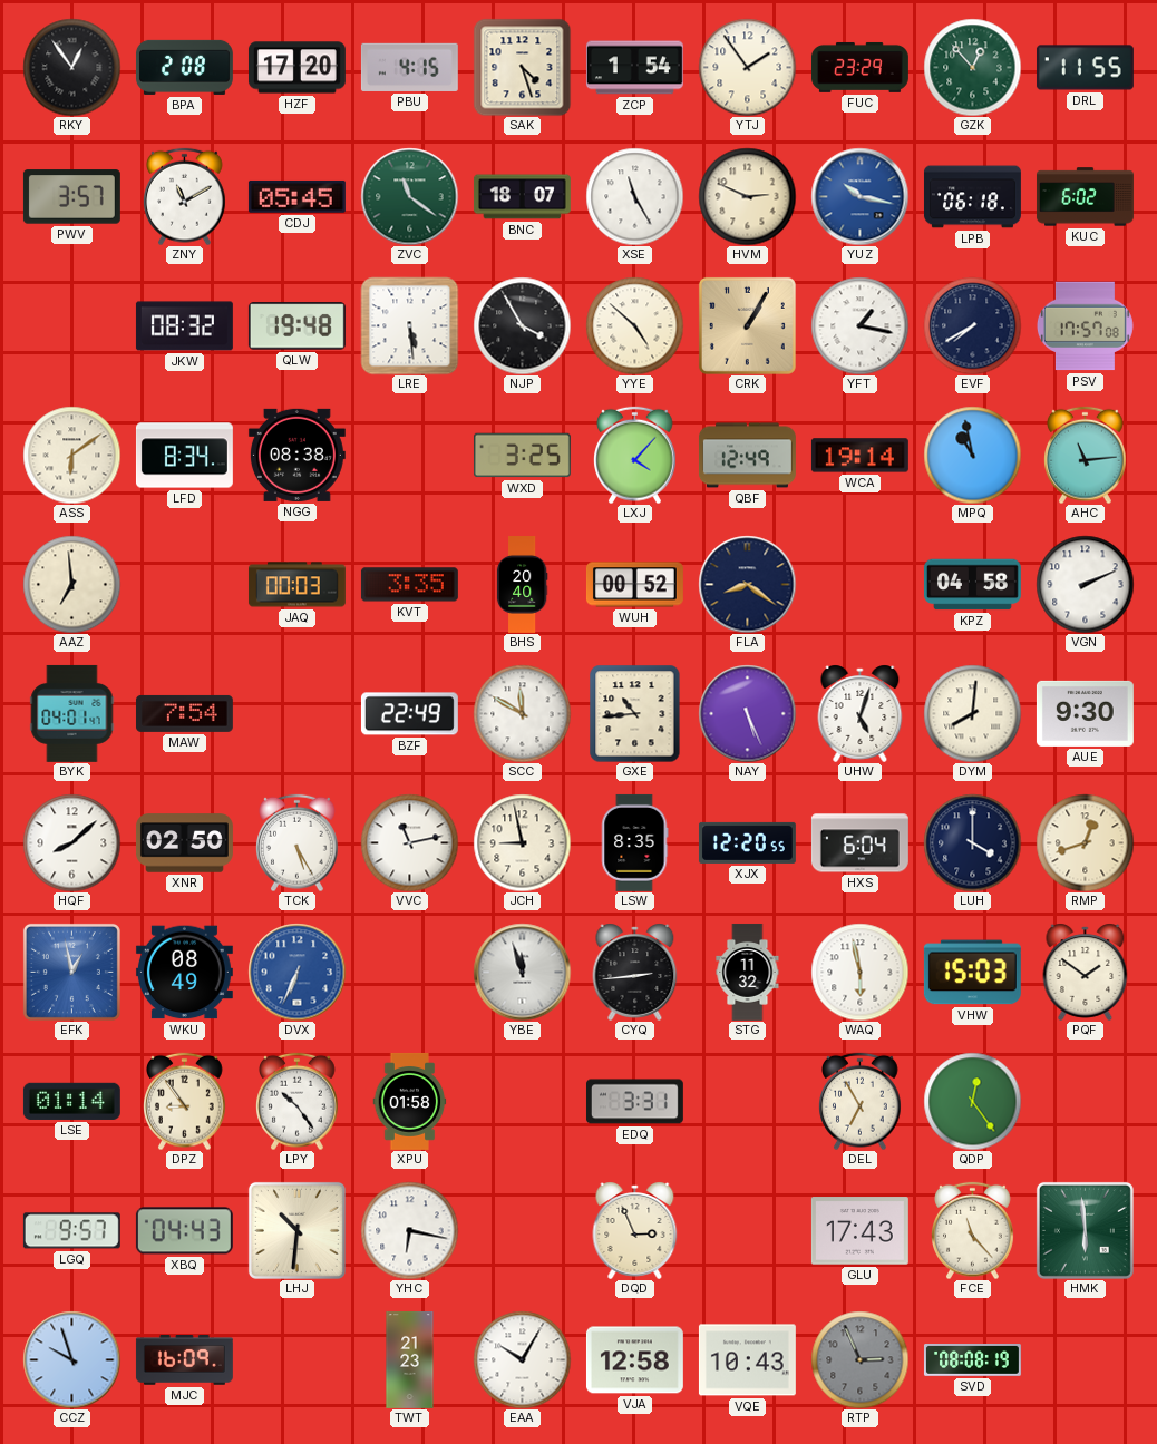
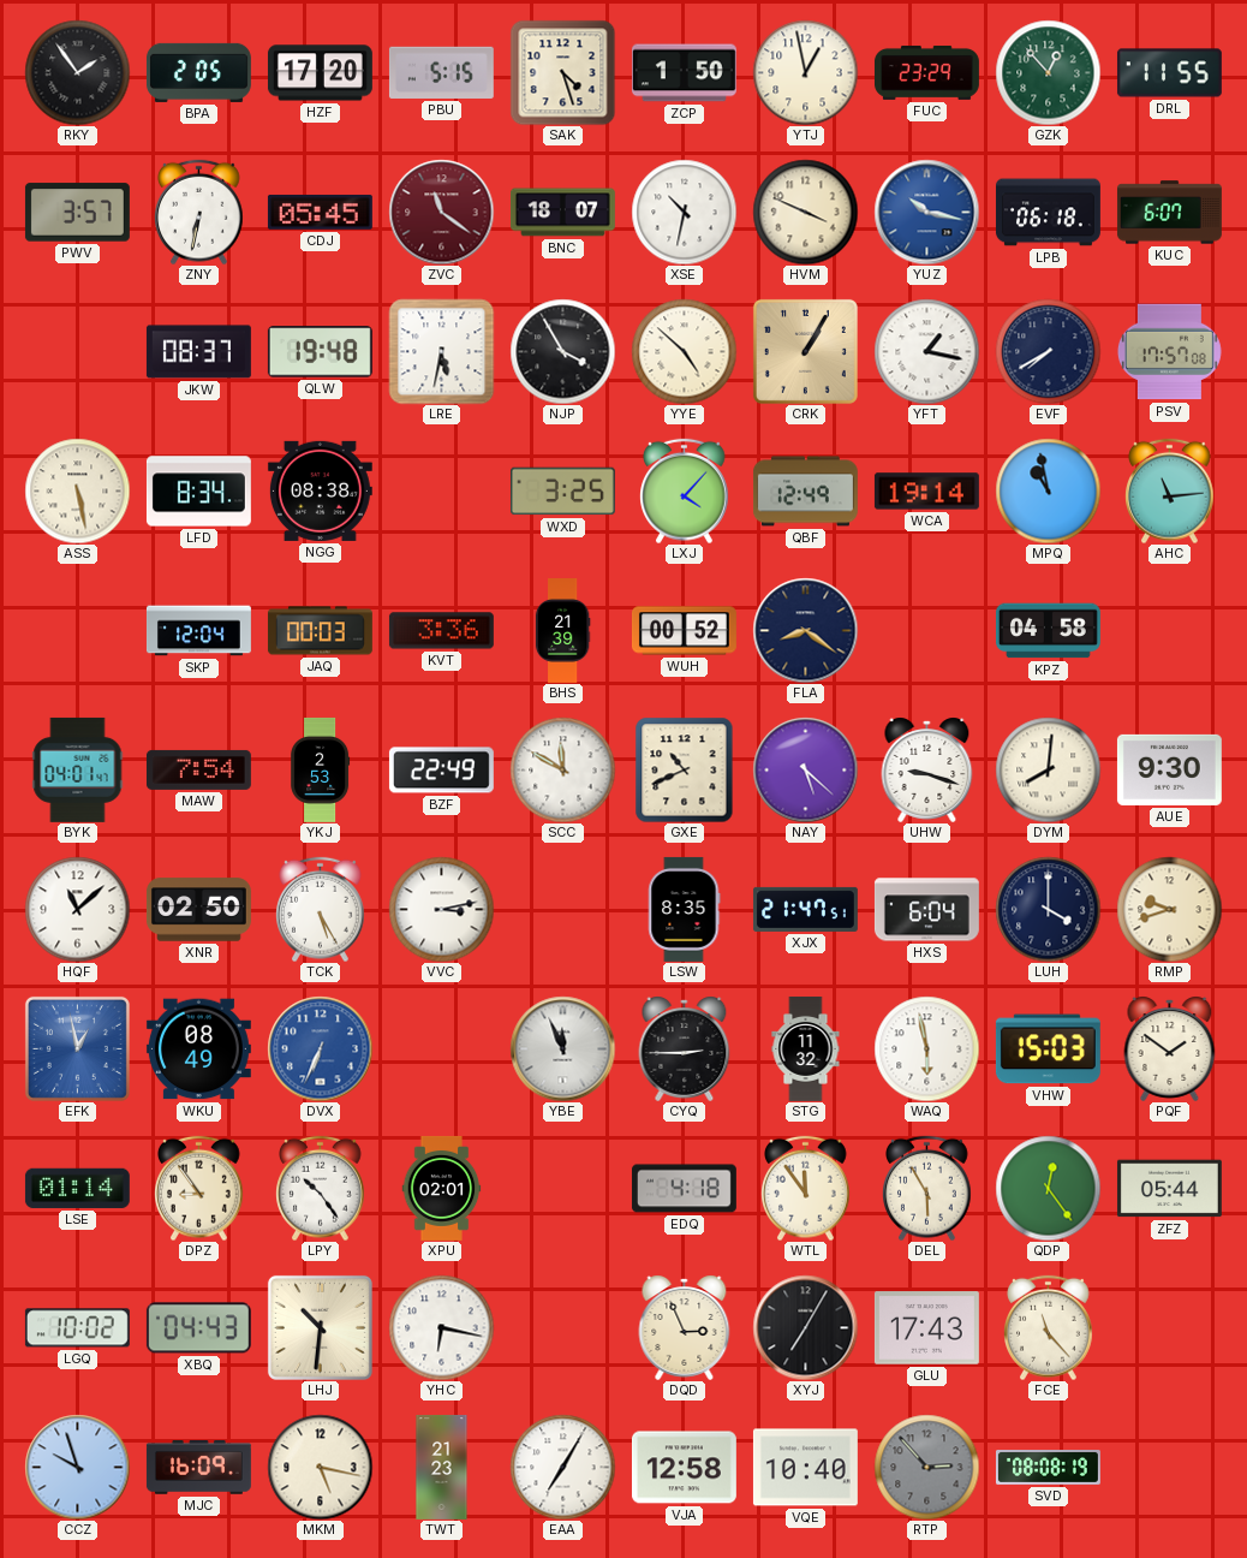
RKY: 12:54 -> 1:54 (77, 72)
BPA: 2:08 -> 2:05 (198, 72)
PBU: 4:15 -> 5:15 (441, 72)
ZCP: 1:54 -> 1:50 (684, 73)
YTJ: 1:54 -> 12:58 (805, 72)
ZNY: 11:10 -> 6:32 (199, 212)
ZVC dial: green -> burgundy (441, 212)
XSE: 11:25 -> 10:32 (684, 212)
HVM: 2:49 -> 3:49 (805, 212)
KUC: 6:02 -> 6:07 (1169, 213)
JKW: 08:32 -> 08:37 (198, 352)
LRE: 5:29 -> 5:32 (441, 351)
ASS: 6:09 -> 5:28 (77, 490)
AAZ: 6:59 -> none (71, 584)
SKP: none -> 12:04 (198, 631)
KVT: 3:35 -> 3:36 (441, 631)
BHS: 20:40 -> 21:39 (562, 631)
VGN: 2:11 -> none (1085, 584)
YKJ: none -> 2:53 (321, 769)
GXE: 10:44 -> 10:41 (685, 769)
NAY: 5:26 -> 5:22 (805, 769)
UHW: 5:03 -> 9:18 (927, 769)
HQF: 8:08 -> 11:08 (77, 909)
VVC: 11:13 -> 3:13 (441, 909)
JCH: 8:58 -> none (522, 842)
XJX: 12:20 -> 21:47 (805, 909)
RMP: 12:42 -> 9:42 (1169, 909)
YBE: 11:57 -> 11:56 (562, 1048)
CYQ: 2:44 -> 2:45 (685, 1048)
XPU: 01:58 -> 02:01 (442, 1188)
EDQ: 3:31 -> 4:18 (684, 1189)
WTL: none -> 11:54 (806, 1188)
DEL: 6:55 -> 5:55 (927, 1188)
ZFZ: none -> 05:44 (1169, 1189)
LGQ: 9:57 -> 10:02 (77, 1328)
XYJ: none -> 7:05 (805, 1327)
HMK: 5:59 -> none (1085, 1230)
MKM: none -> 5:17 (320, 1467)
EAA: 10:05 -> 7:05 (562, 1467)
VQE: 10:43 -> 10:40 (805, 1468)
RTP: 2:56 -> 2:53 (926, 1467)
